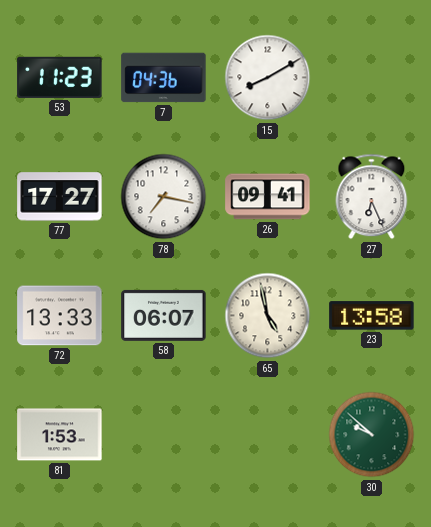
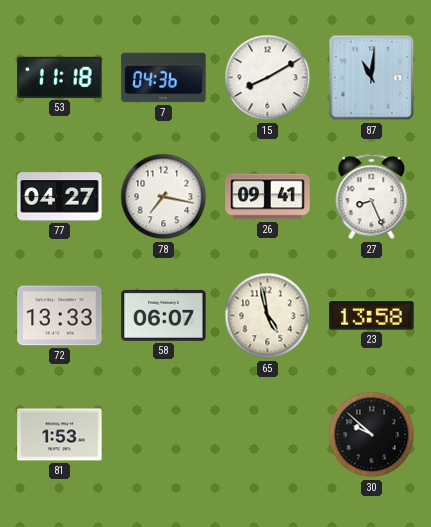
53: 11:23 -> 11:18 (60, 77)
87: none -> 11:01 (372, 78)
77: 17:27 -> 04:27 (60, 197)
27: 6:26 -> 8:26 (372, 197)
30 dial: green -> black (372, 435)
